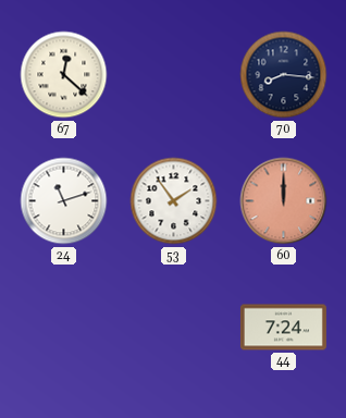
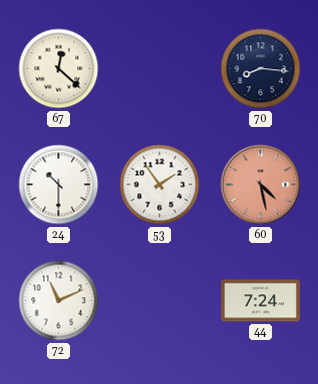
24: 11:12 -> 10:30 (59, 185)
60: 12:00 -> 4:28 (261, 185)
72: none -> 11:11 (59, 301)
